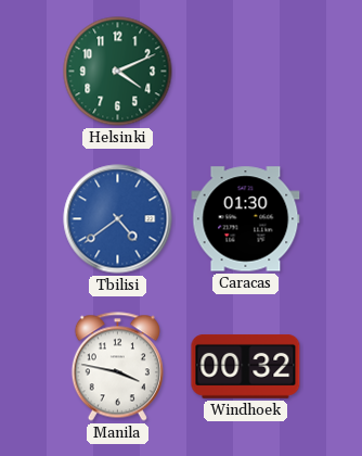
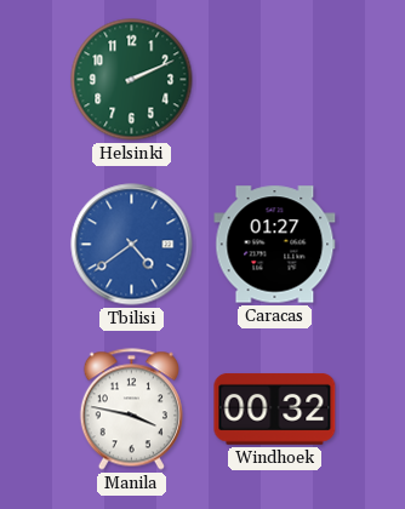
Helsinki: 4:11 -> 2:11 (132, 80)
Caracas: 01:30 -> 01:27 (275, 245)
